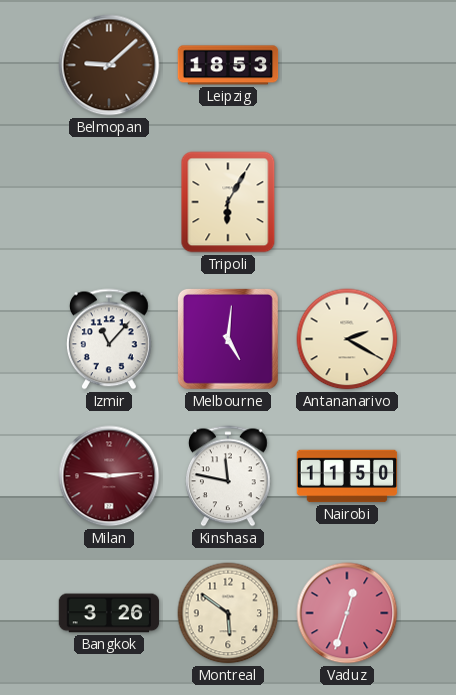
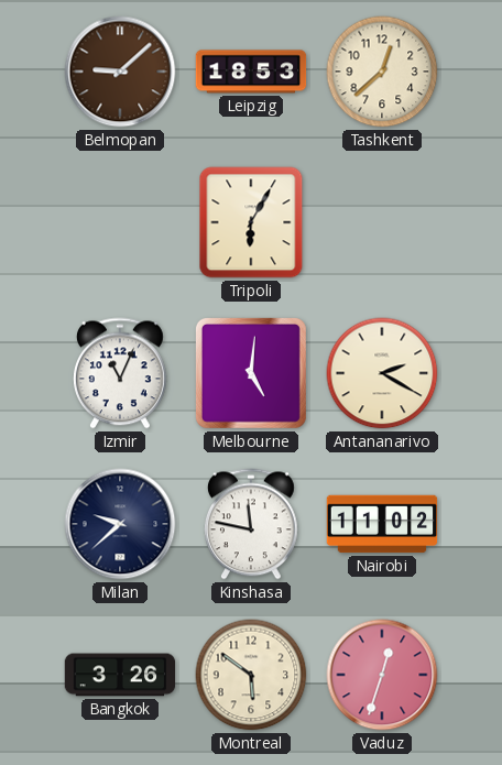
Tashkent: none -> 12:38 (382, 72)
Izmir: 11:07 -> 11:04 (120, 373)
Milan: 9:14 -> 9:38 (120, 524)
Milan dial: burgundy -> navy (120, 524)
Nairobi: 11:50 -> 11:02 (382, 524)
